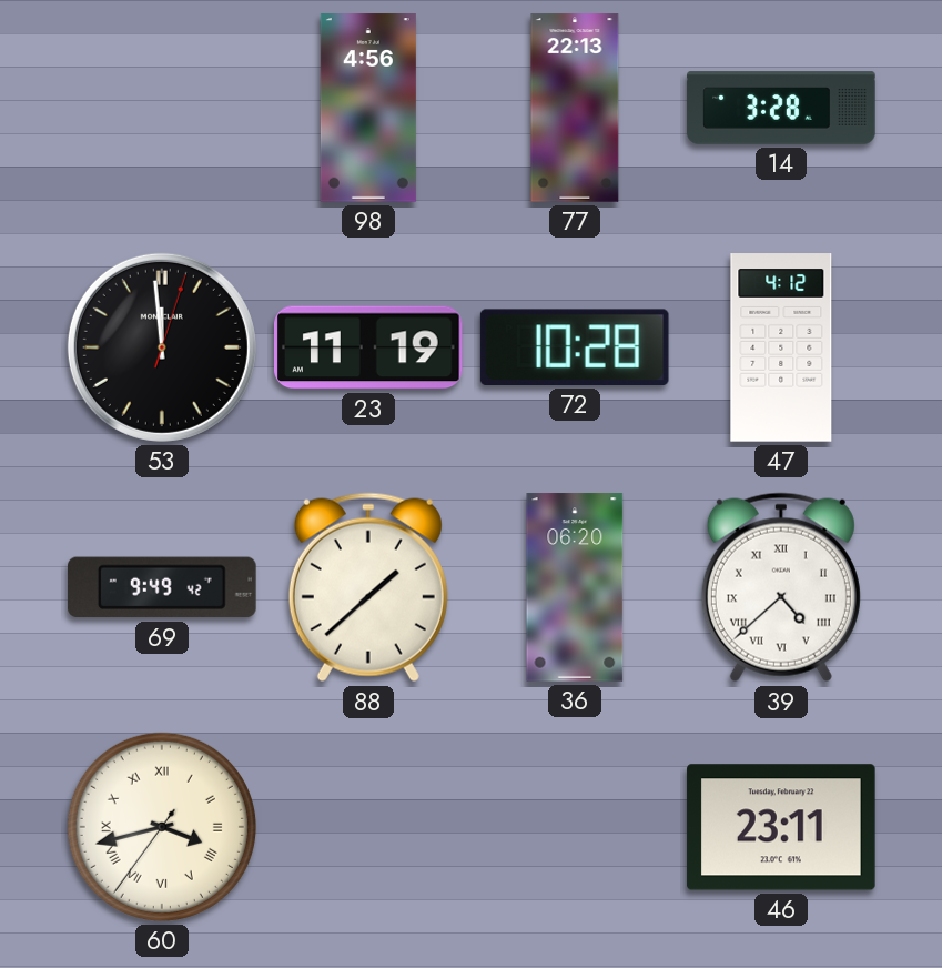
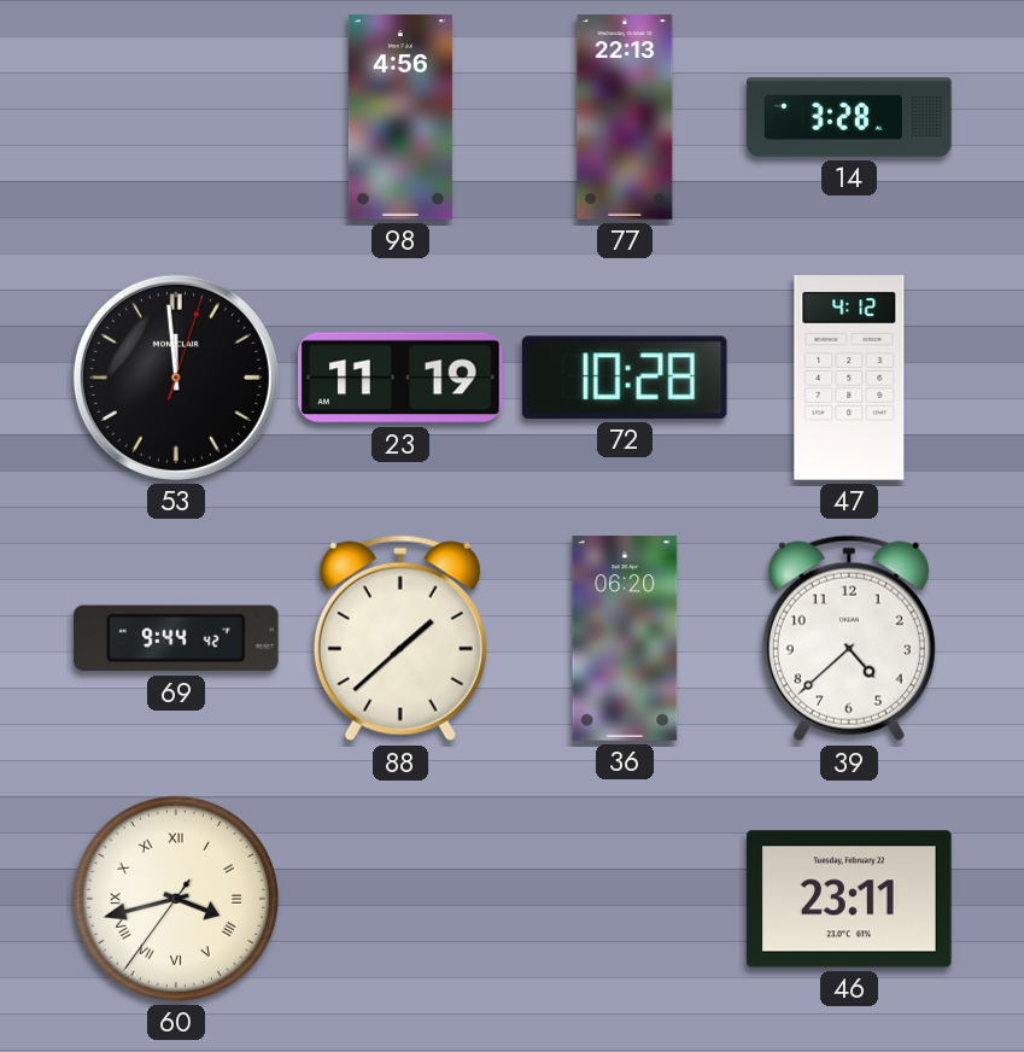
69: 9:49 -> 9:44 (177, 638)
39 numerals: Roman -> Arabic (849, 638)
